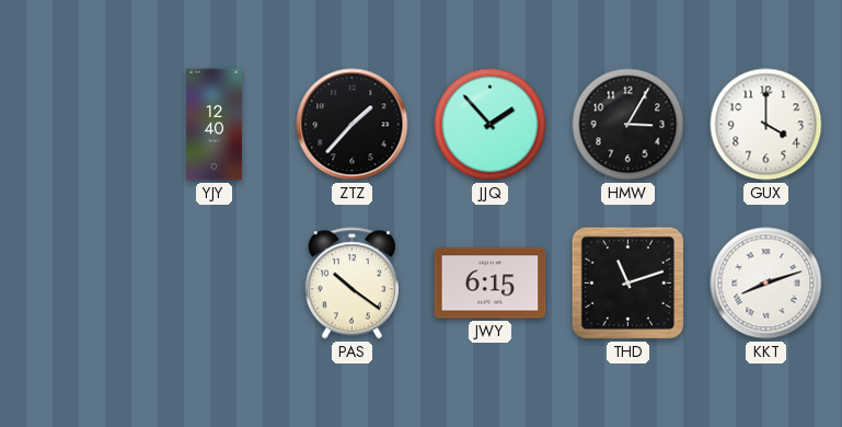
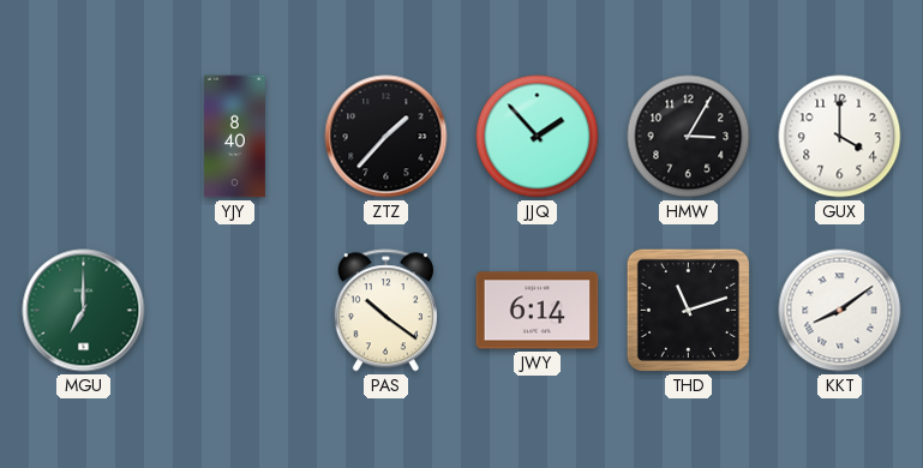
YJY: 12:40 -> 8:40 (234, 137)
MGU: none -> 7:00 (84, 311)
JWY: 6:15 -> 6:14 (538, 311)
KKT: 8:12 -> 8:09 (840, 311)
